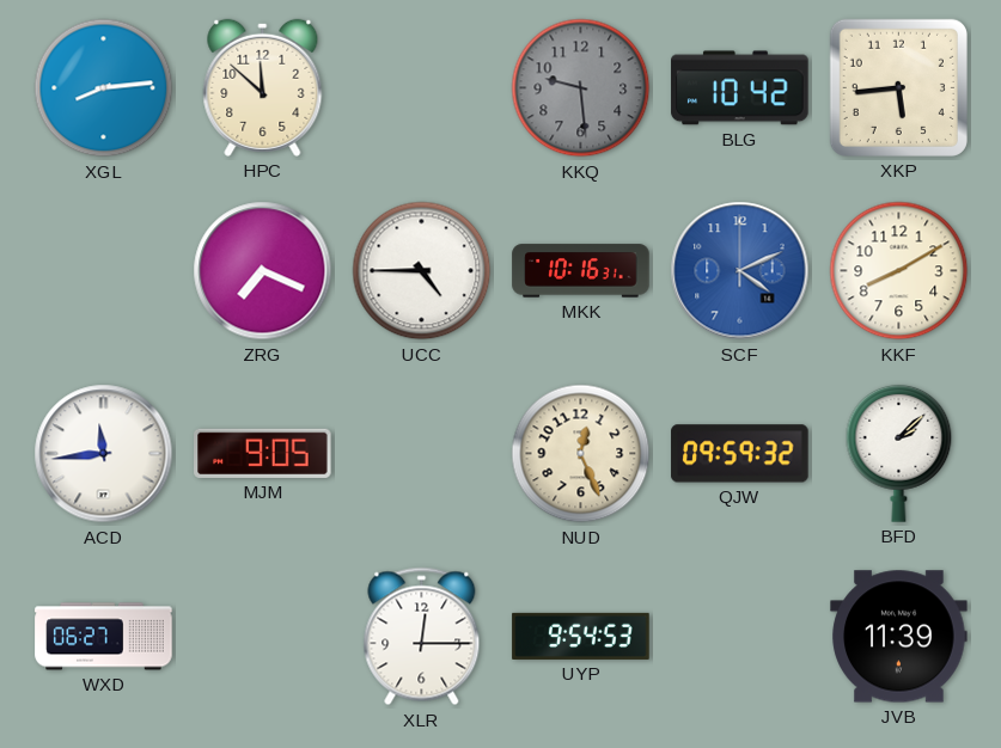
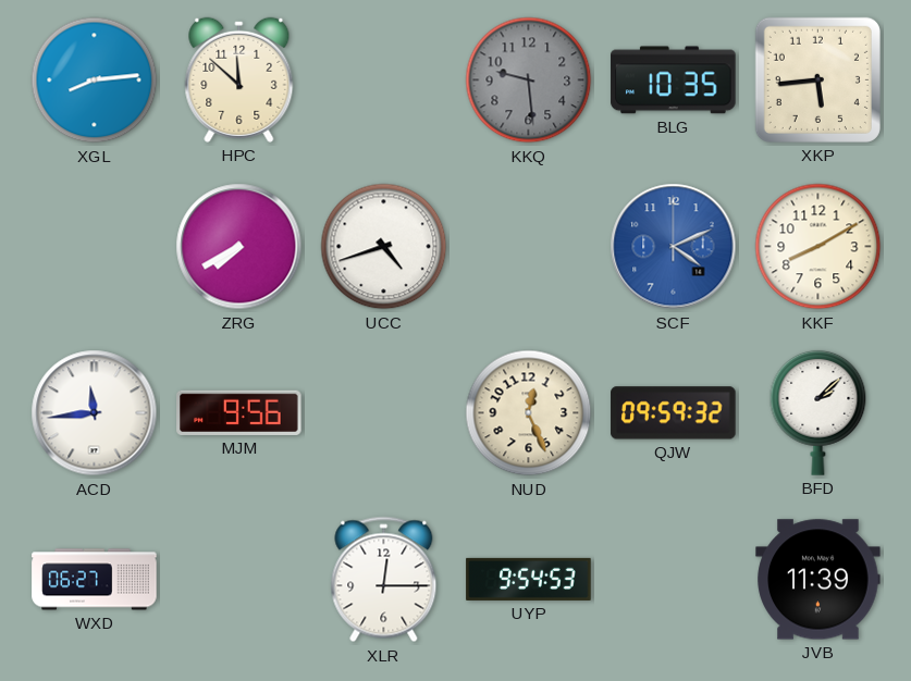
BLG: 10:42 -> 10:35 (674, 81)
ZRG: 7:19 -> 7:40 (239, 247)
UCC: 4:45 -> 4:42 (384, 247)
MKK: 10:16 -> none (581, 271)
MJM: 9:05 -> 9:56 (239, 412)
